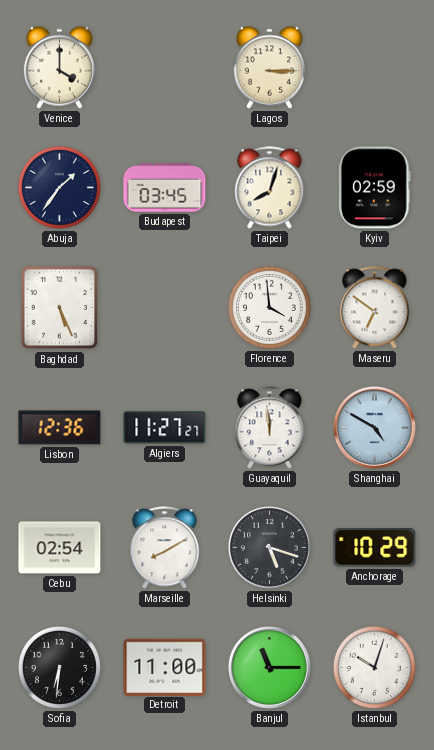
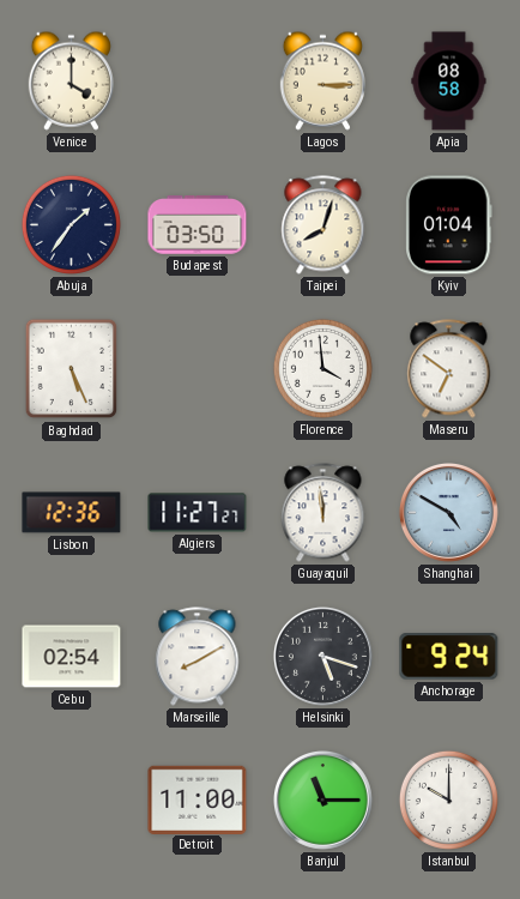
Apia: none -> 08:58 (449, 82)
Budapest: 03:45 -> 03:50 (198, 225)
Kyiv: 02:59 -> 01:04 (449, 225)
Anchorage: 10:29 -> 9:24 (449, 657)
Sofia: 6:31 -> none (59, 667)
Istanbul: 10:03 -> 10:00 (448, 800)
